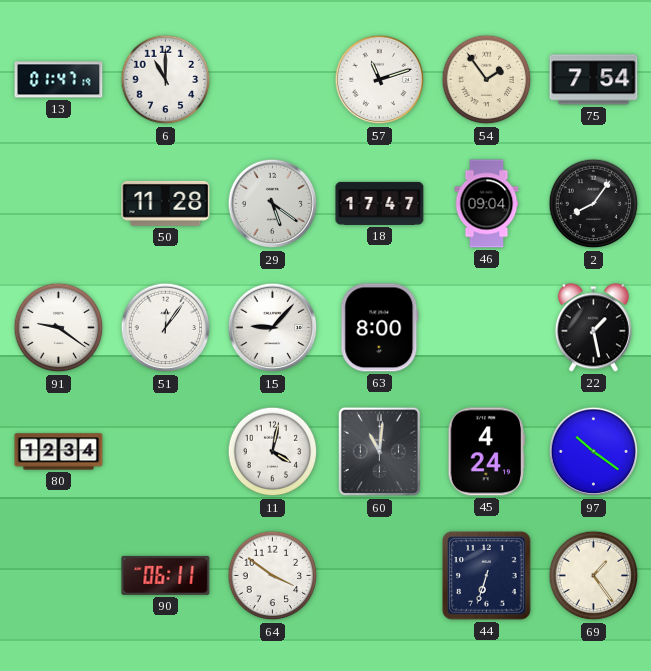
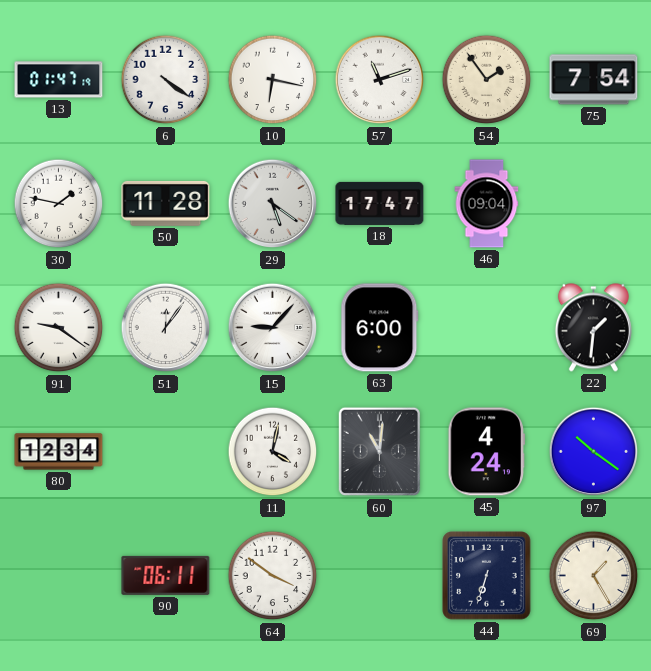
6: 11:00 -> 4:21 (166, 80)
10: none -> 6:17 (273, 80)
30: none -> 1:47 (59, 204)
2: 8:06 -> none (594, 204)
63: 8:00 -> 6:00 (380, 328)
22: 1:28 -> 1:31 (593, 328)
69: 1:24 -> 1:25 (594, 576)
